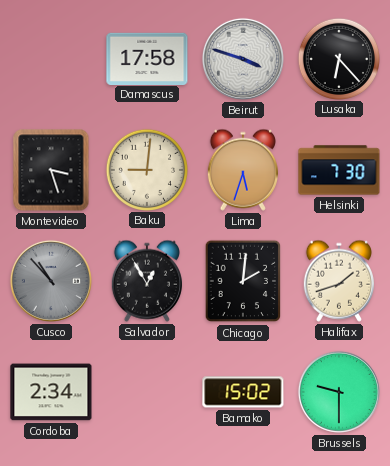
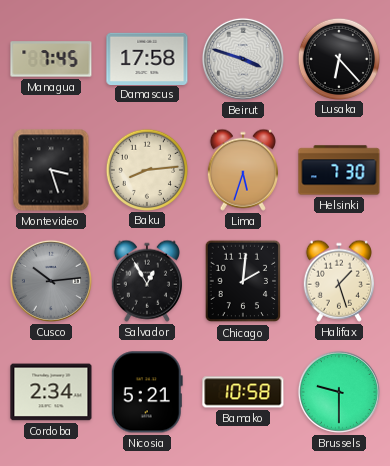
Managua: none -> 7:45 (51, 59)
Baku: 9:01 -> 8:14 (146, 169)
Cusco: 10:53 -> 10:14 (51, 281)
Halifax: 1:42 -> 1:27 (339, 281)
Nicosia: none -> 5:21 (147, 392)
Bamako: 15:02 -> 10:58 (243, 392)
